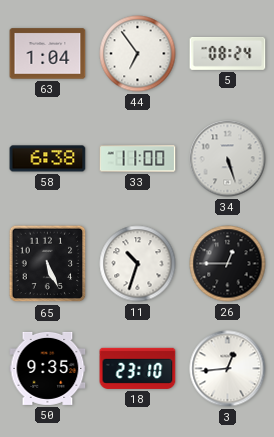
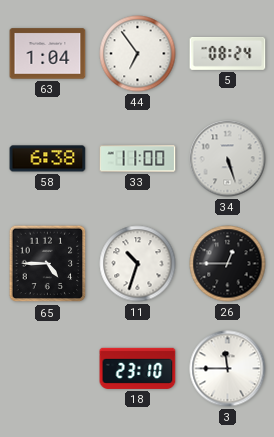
65: 5:26 -> 4:45 (48, 264)
50: 9:35 -> none (48, 368)
3: 12:44 -> 11:45 (228, 369)
